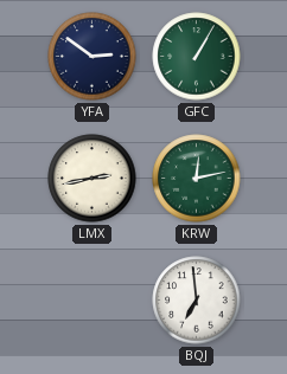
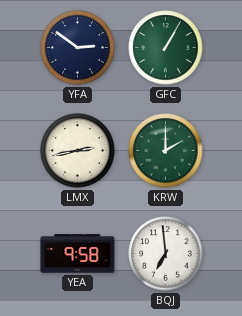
KRW: 12:13 -> 2:00 (166, 151)
YEA: none -> 9:58 (78, 254)
